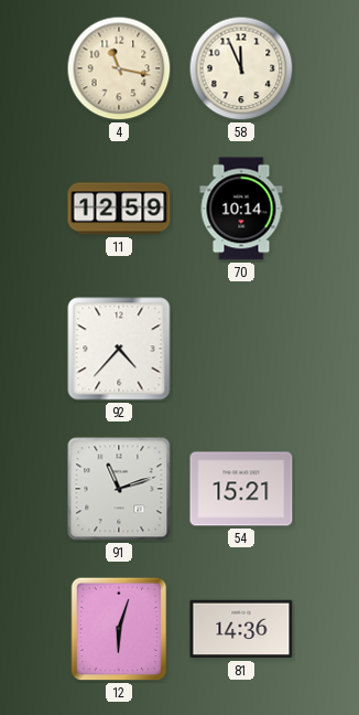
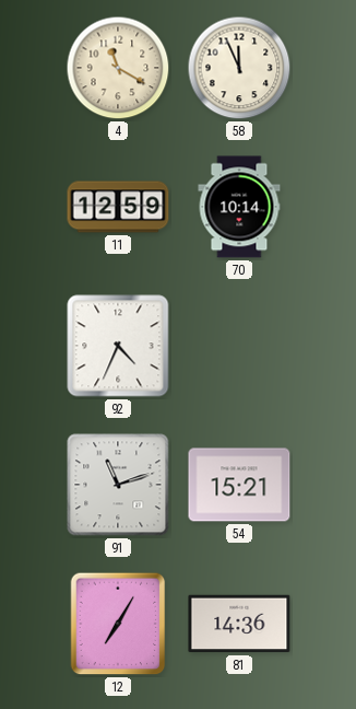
4: 11:17 -> 11:20 (118, 68)
92: 4:37 -> 4:34 (118, 346)
12: 6:03 -> 7:05 (118, 624)
